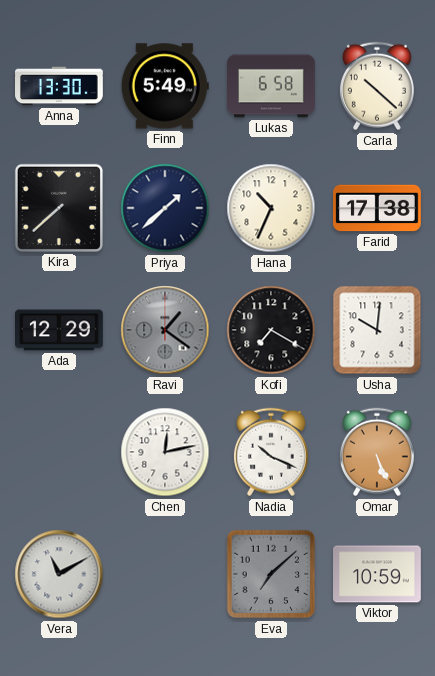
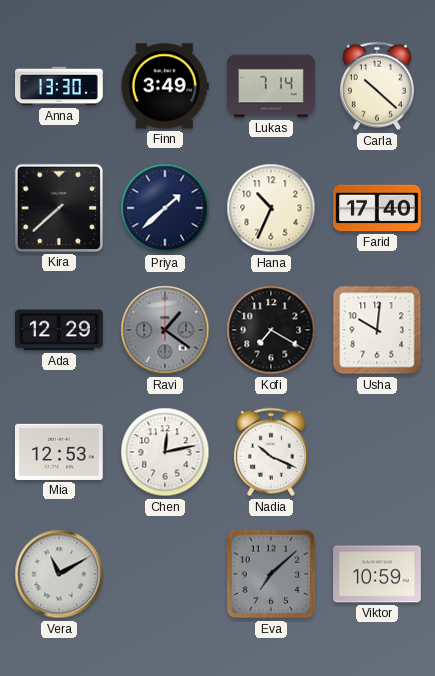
Finn: 5:49 -> 3:49 (165, 86)
Lukas: 6:58 -> 7:14 (271, 86)
Farid: 17:38 -> 17:40 (378, 208)
Mia: none -> 12:53 (59, 452)
Omar: 5:26 -> none (377, 452)
